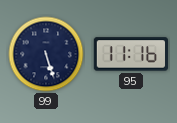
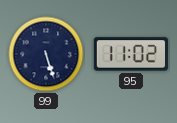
95: 11:16 -> 11:02 (130, 54)
